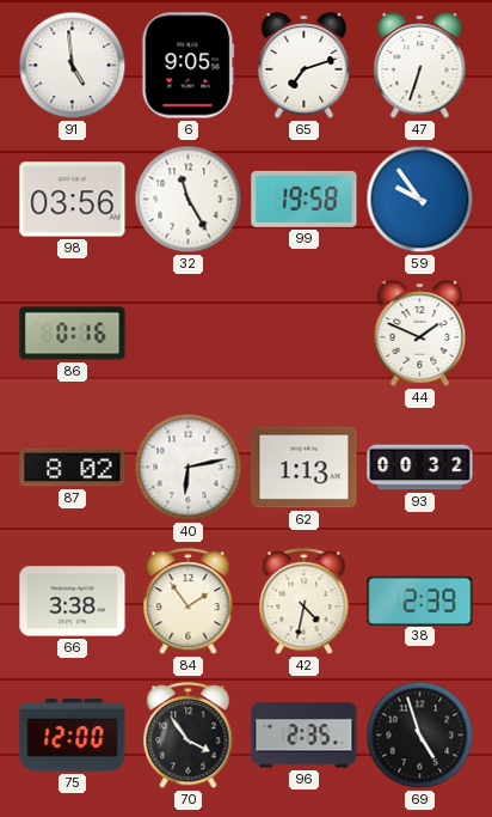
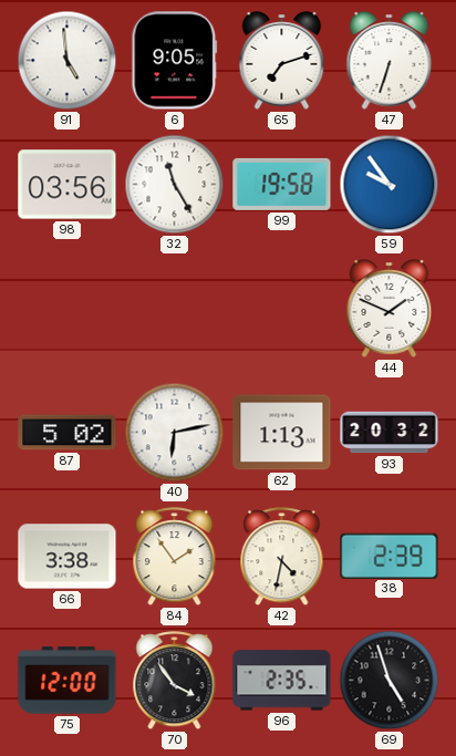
86: 0:16 -> none (73, 334)
87: 8:02 -> 5:02 (68, 433)
93: 00:32 -> 20:32 (390, 433)
